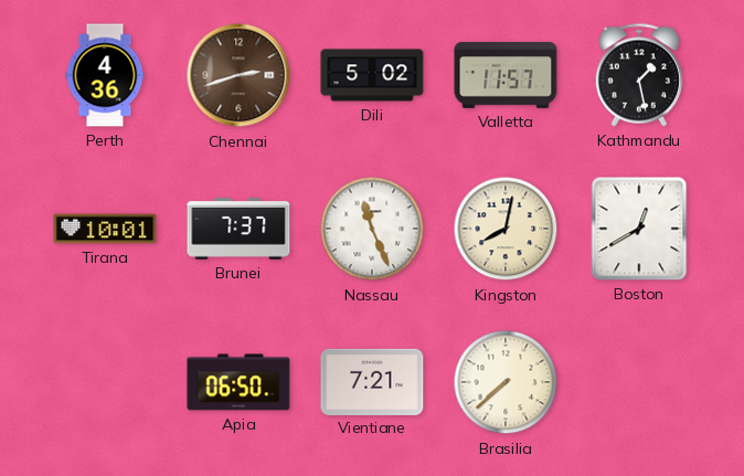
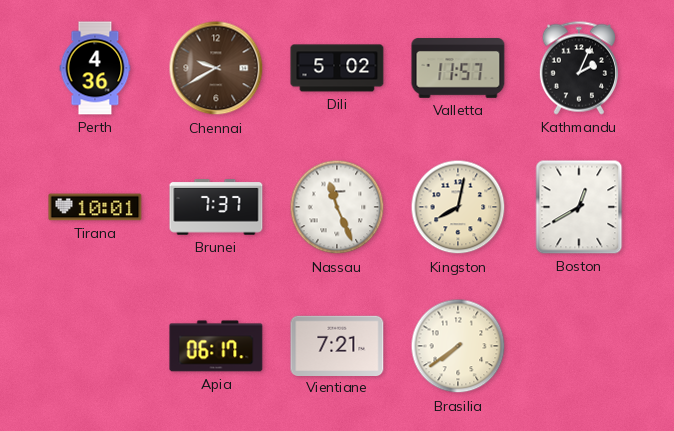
Chennai: 2:42 -> 9:40 (216, 68)
Kathmandu: 1:28 -> 2:04 (579, 68)
Apia: 06:50 -> 06:17 (216, 346)
Brasilia: 7:38 -> 7:39 (458, 346)
